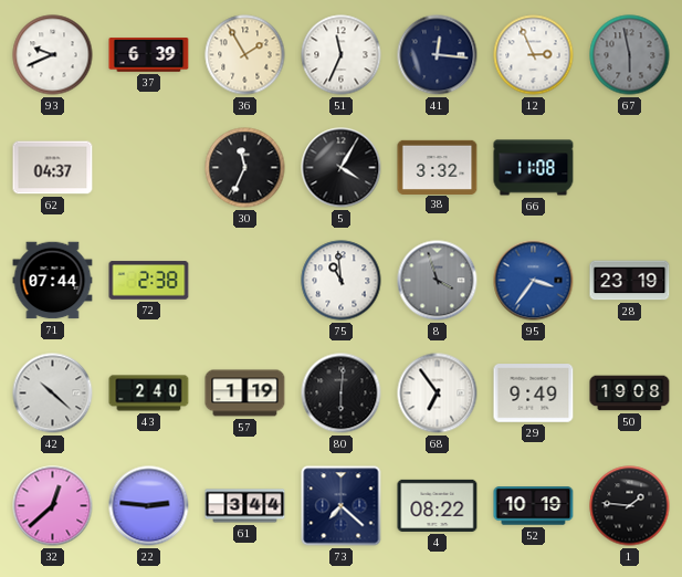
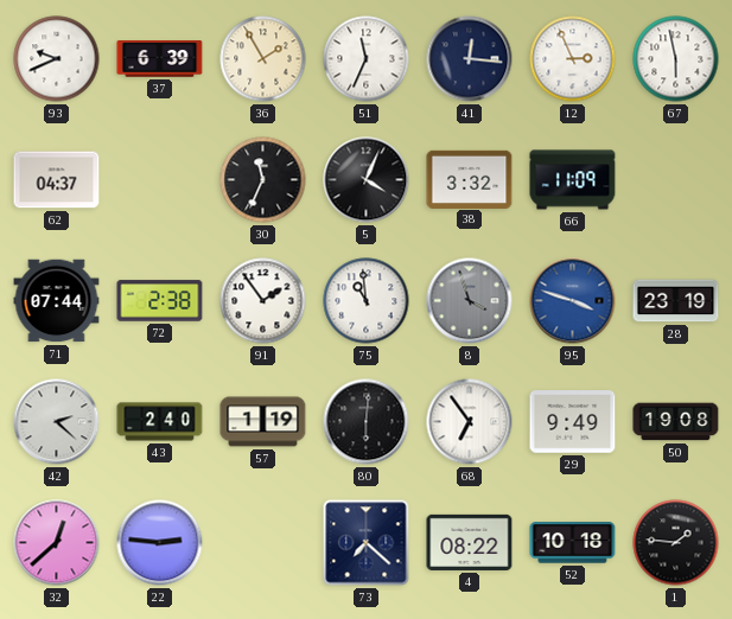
67 dial: grey -> white (676, 59)
5: 4:05 -> 4:04 (367, 180)
66: 11:08 -> 11:09 (573, 180)
91: none -> 1:54 (263, 301)
95: 3:36 -> 3:48 (573, 301)
42: 10:22 -> 2:22 (57, 422)
61: 3:44 -> none (245, 506)
52: 10:19 -> 10:18 (573, 543)
